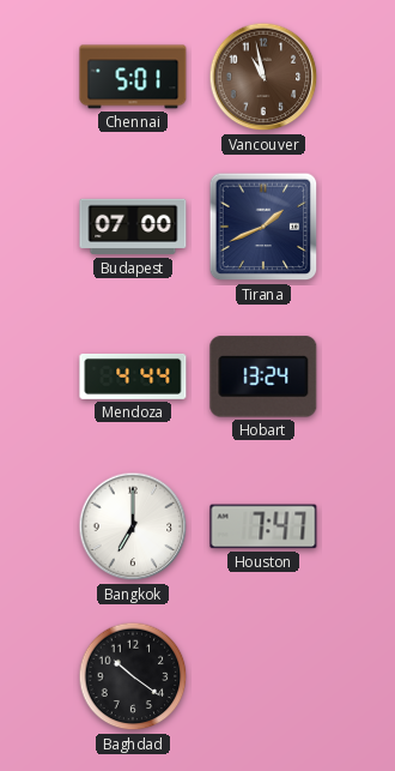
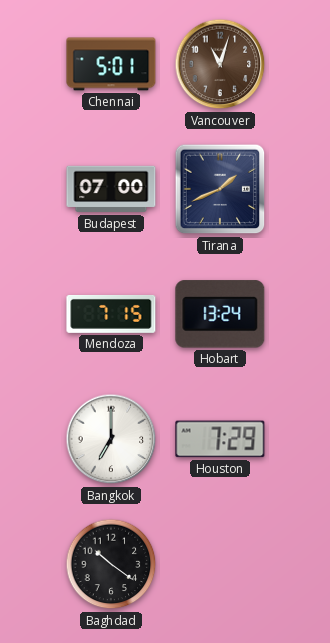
Vancouver: 10:58 -> 11:03 (220, 64)
Mendoza: 4:44 -> 7:15 (111, 314)
Houston: 7:47 -> 7:29 (220, 439)
